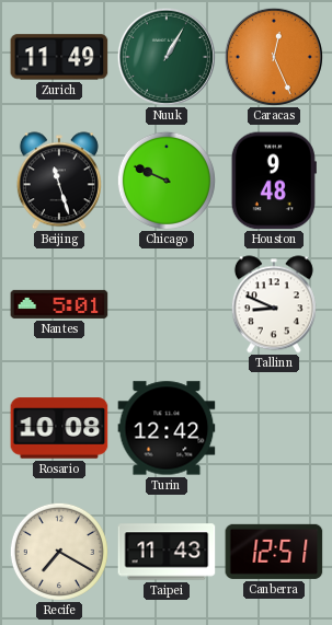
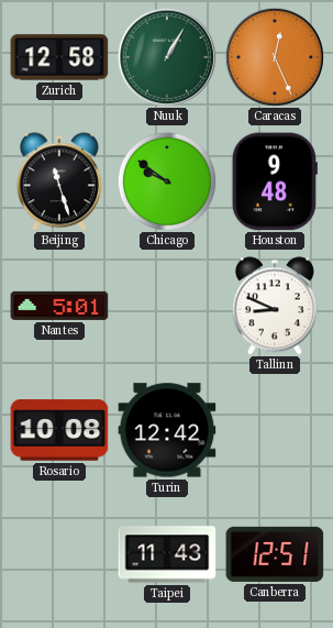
Zurich: 11:49 -> 12:58 (59, 57)
Chicago: 9:49 -> 9:51 (167, 181)
Recife: 7:20 -> none (59, 552)
